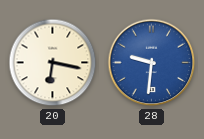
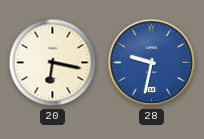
28: 9:31 -> 9:32 (152, 63)
